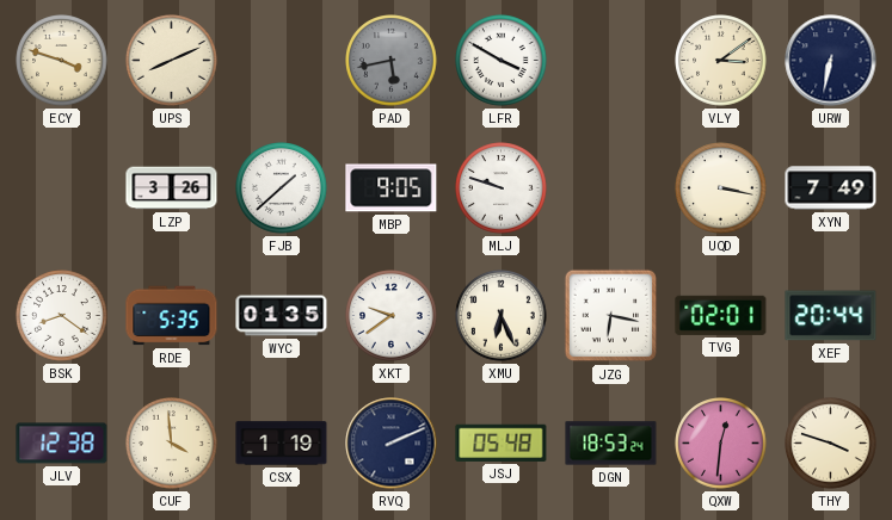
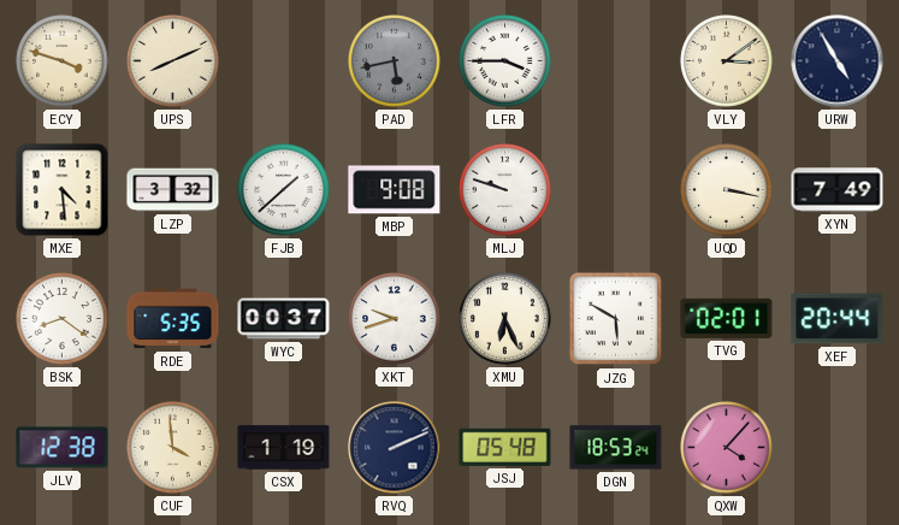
LFR: 3:50 -> 3:45 (505, 61)
URW: 6:32 -> 4:55 (838, 61)
MXE: none -> 4:29 (63, 190)
LZP: 3:26 -> 3:32 (173, 190)
MBP: 9:05 -> 9:08 (395, 190)
WYC: 01:35 -> 00:37 (284, 319)
XKT: 9:39 -> 9:42 (395, 319)
JZG: 6:17 -> 5:50 (616, 319)
QXW: 12:31 -> 4:07 (727, 448)
THY: 3:48 -> none (831, 444)
